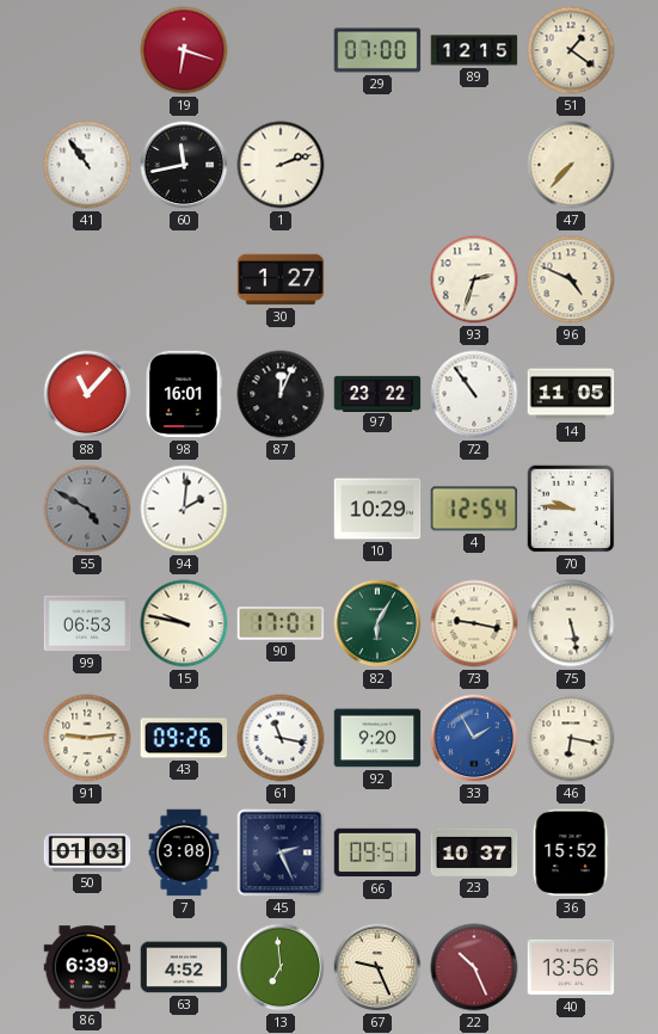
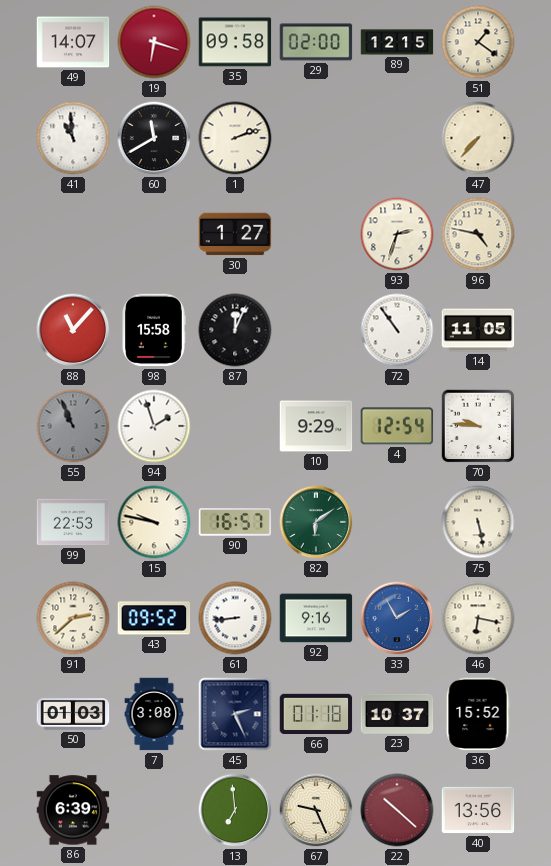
49: none -> 14:07 (73, 42)
35: none -> 09:58 (235, 42)
29: 07:00 -> 02:00 (316, 42)
41: 10:54 -> 10:59 (73, 138)
60: 11:43 -> 11:40 (154, 138)
96: 4:49 -> 4:47 (478, 234)
98: 16:01 -> 15:58 (154, 330)
97: 23:22 -> none (377, 393)
55: 4:50 -> 10:56 (73, 426)
94: 2:01 -> 1:57 (154, 426)
10: 10:29 -> 9:29 (316, 426)
99: 06:53 -> 22:53 (73, 522)
90: 17:01 -> 16:57 (235, 522)
82: 6:05 -> 6:09 (316, 522)
73: 9:17 -> none (474, 623)
91: 9:14 -> 2:38 (73, 618)
43: 09:26 -> 09:52 (154, 618)
61: 11:17 -> 8:44 (235, 618)
92: 9:20 -> 9:16 (316, 618)
66: 09:51 -> 01:18 (316, 714)
63: 4:52 -> none (184, 967)
22: 10:26 -> 10:22 (397, 810)
